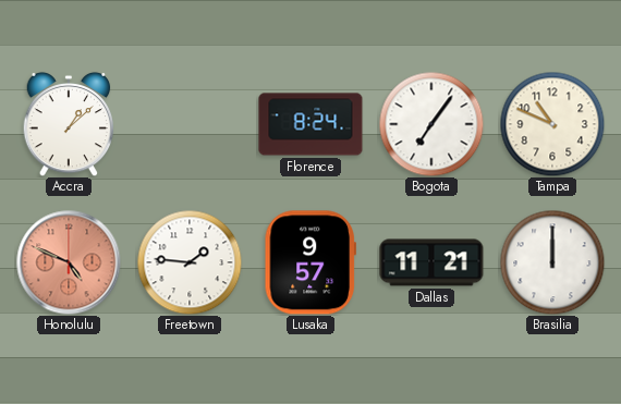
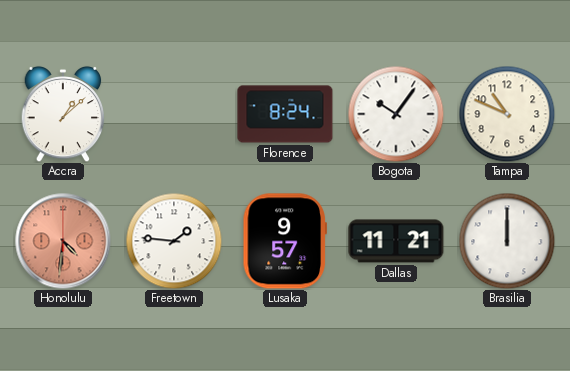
Bogota: 7:06 -> 10:06 (396, 114)
Honolulu: 4:49 -> 4:31 (63, 241)
